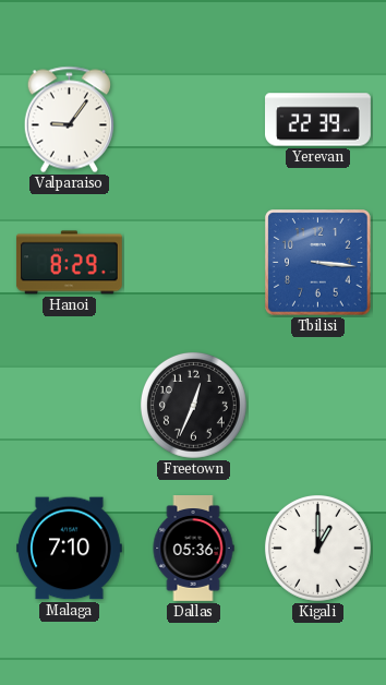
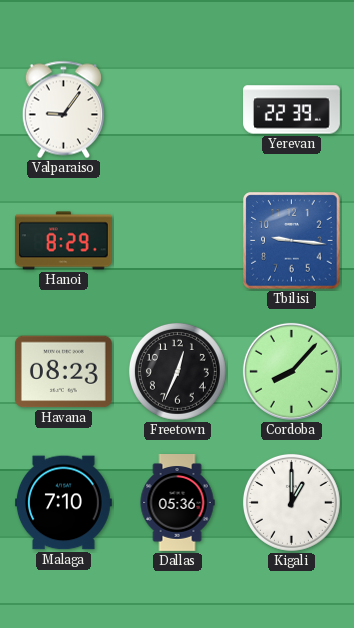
Tbilisi: 3:16 -> 9:16 (292, 241)
Havana: none -> 08:23 (63, 372)
Cordoba: none -> 8:07 (291, 371)
